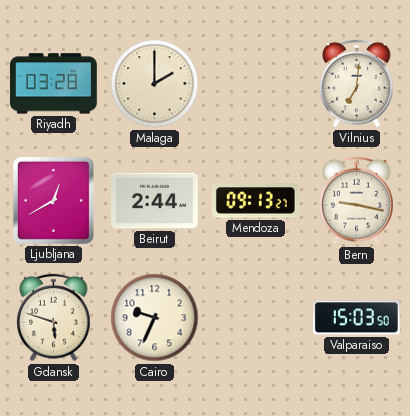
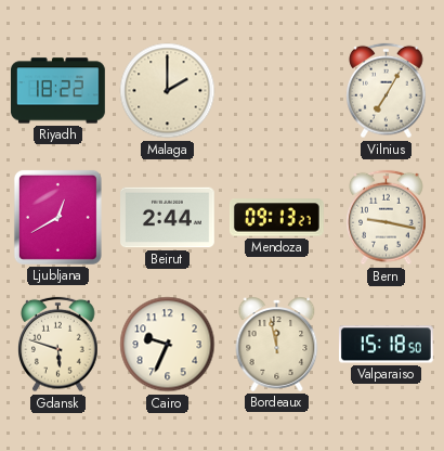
Riyadh: 03:28 -> 18:22 (58, 91)
Vilnius: 7:01 -> 7:05 (387, 91)
Bordeaux: none -> 11:58 (277, 344)
Valparaiso: 15:03 -> 15:18 (386, 345)
